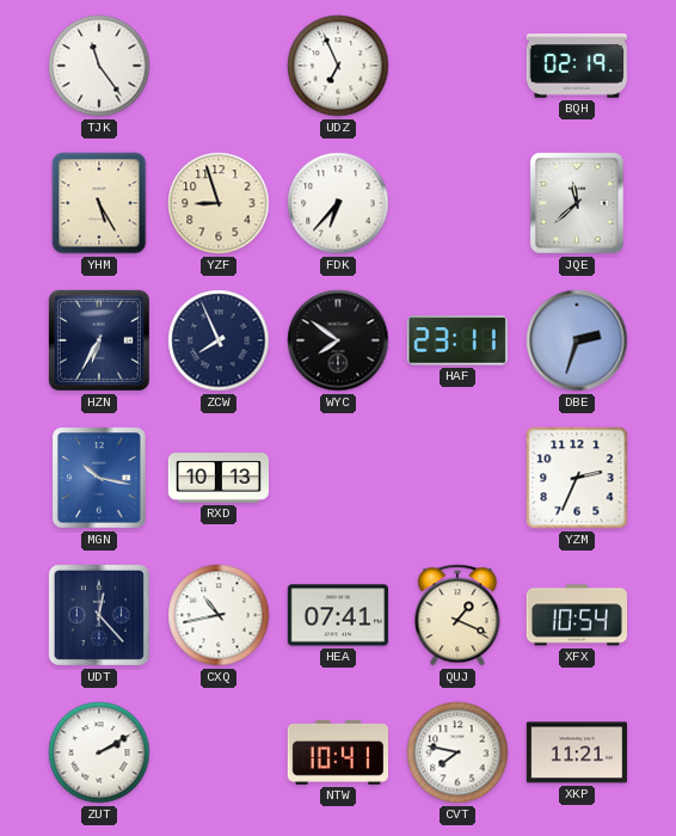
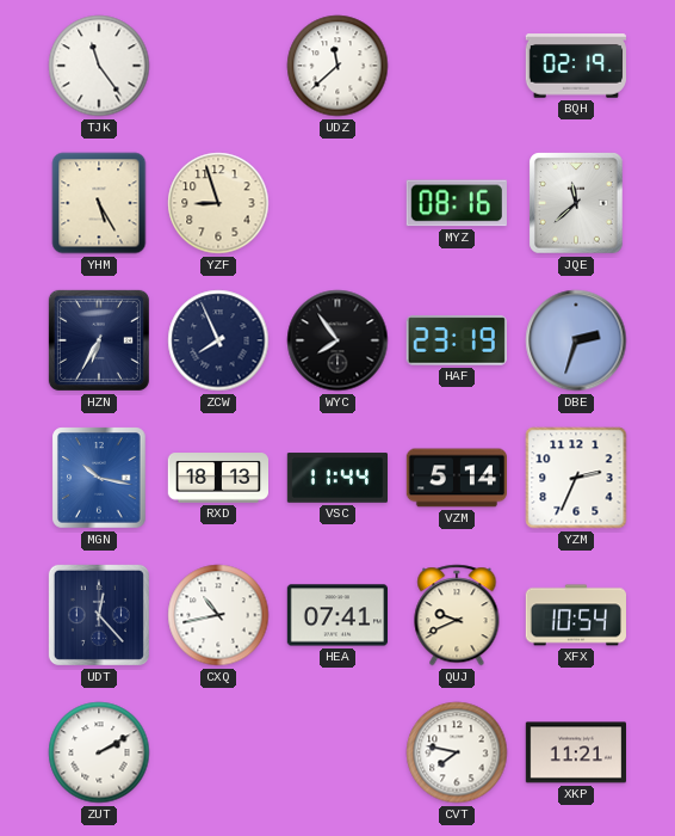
UDZ: 6:56 -> 11:38 (337, 66)
FDK: 6:37 -> none (338, 203)
MYZ: none -> 08:16 (457, 203)
WYC: 7:51 -> 7:54 (337, 340)
HAF: 23:11 -> 23:19 (457, 340)
RXD: 10:13 -> 18:13 (217, 478)
VSC: none -> 11:44 (336, 478)
VZM: none -> 5:14 (456, 478)
QUJ: 1:19 -> 9:41 (457, 615)
NTW: 10:41 -> none (337, 752)
